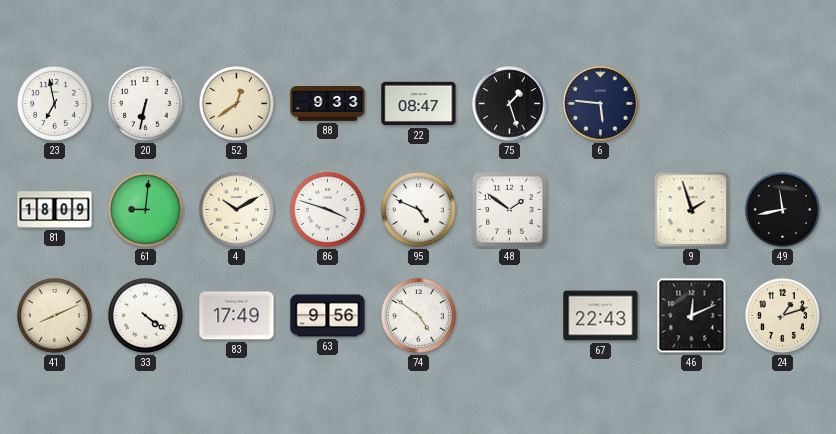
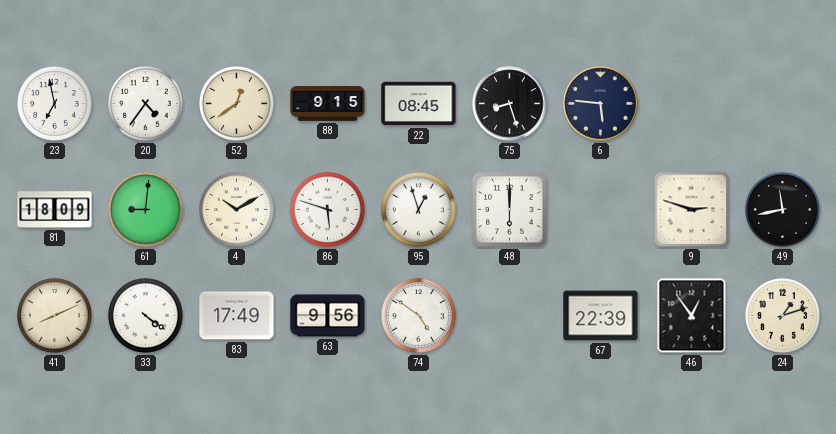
20: 6:32 -> 4:36 (145, 103)
88: 9:33 -> 9:15 (328, 104)
22: 08:47 -> 08:45 (419, 104)
75: 1:27 -> 8:27 (510, 104)
86: 3:48 -> 5:48 (327, 209)
95: 4:49 -> 12:57 (418, 209)
48: 1:51 -> 6:00 (510, 210)
9: 1:57 -> 2:48 (692, 210)
67: 22:43 -> 22:39 (601, 316)
46: 12:11 -> 12:54 (692, 316)
